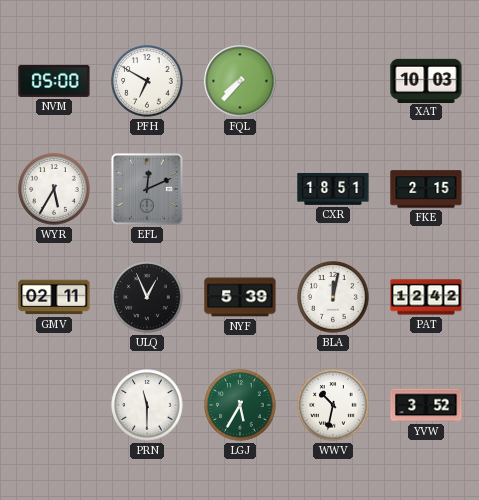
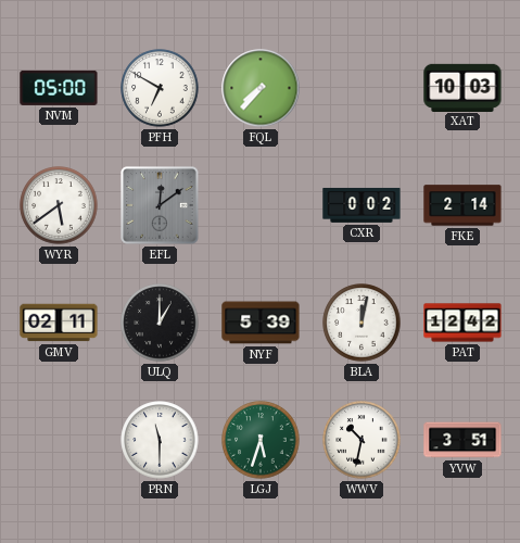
WYR: 5:35 -> 5:39 (59, 205)
EFL: 12:11 -> 12:09 (160, 205)
CXR: 18:51 -> 0:02 (362, 205)
FKE: 2:15 -> 2:14 (462, 205)
ULQ: 12:56 -> 1:00 (160, 323)
LGJ: 5:35 -> 5:33 (261, 440)
YVW: 3:52 -> 3:51 (462, 440)
